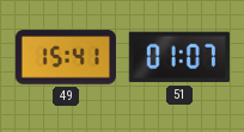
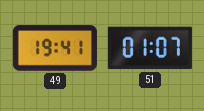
49: 15:41 -> 19:41 (55, 48)
